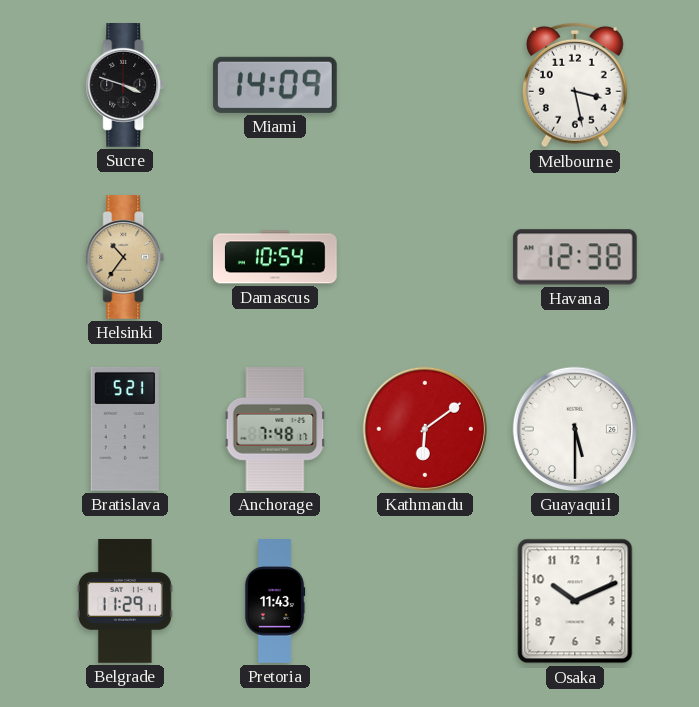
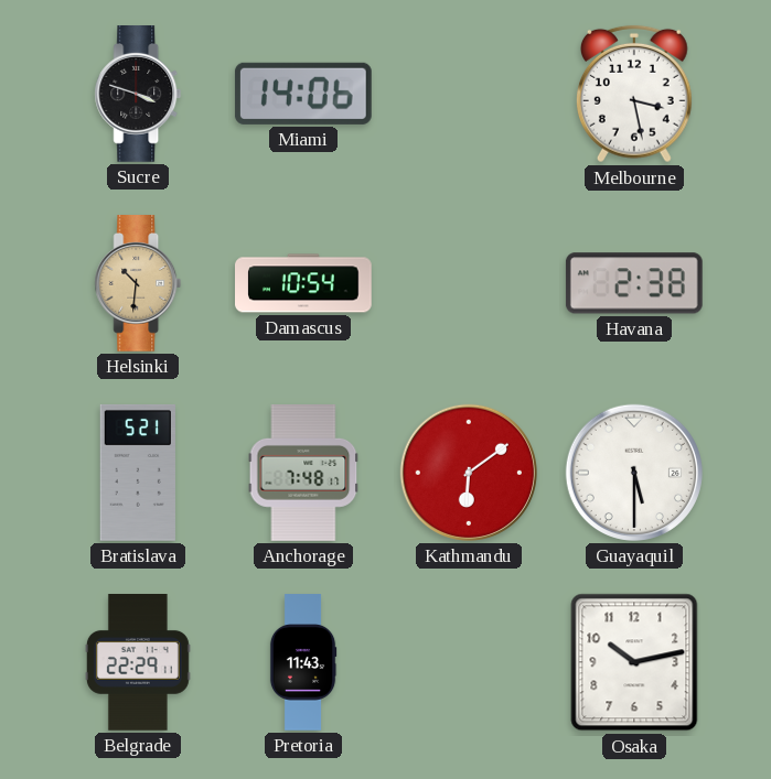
Miami: 14:09 -> 14:06 (303, 94)
Helsinki: 10:36 -> 10:31 (138, 284)
Havana: 12:38 -> 2:38 (634, 283)
Belgrade: 11:29 -> 22:29 (138, 663)
Osaka: 10:11 -> 10:13 (634, 662)
